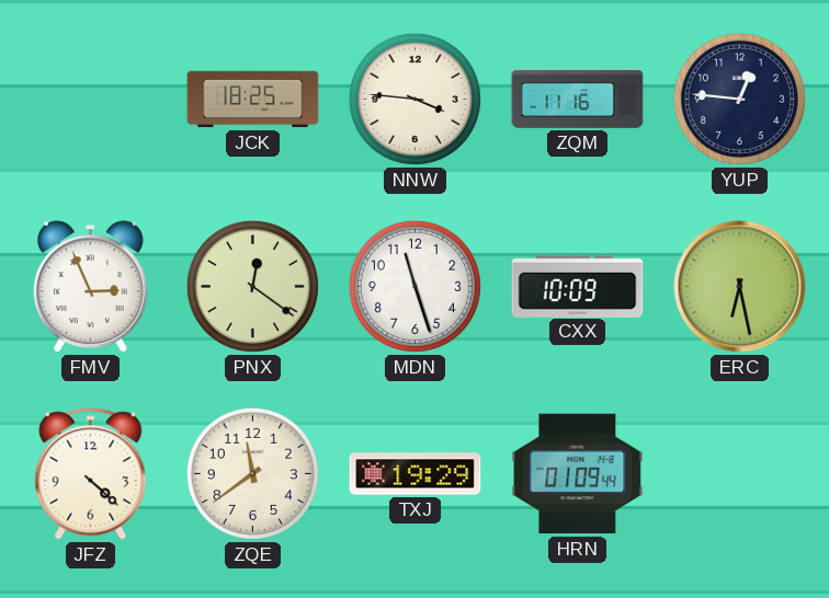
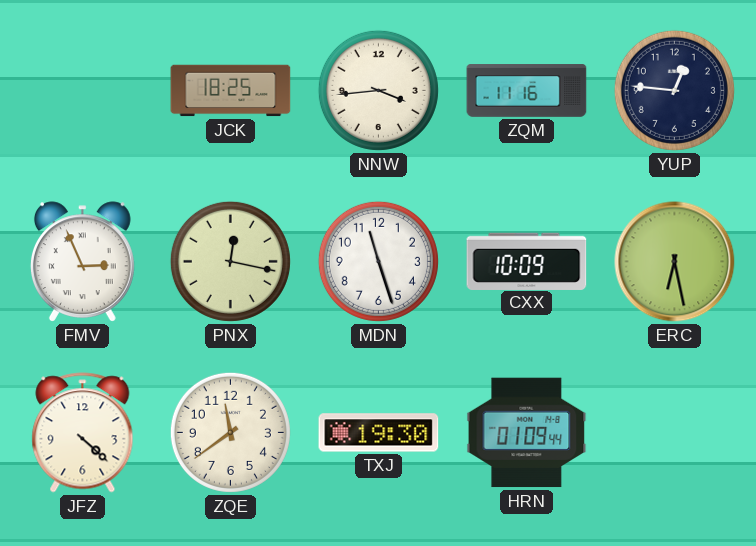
NNW: 3:46 -> 3:44 (378, 90)
PNX: 12:21 -> 12:17 (230, 261)
TXJ: 19:29 -> 19:30 (379, 433)
